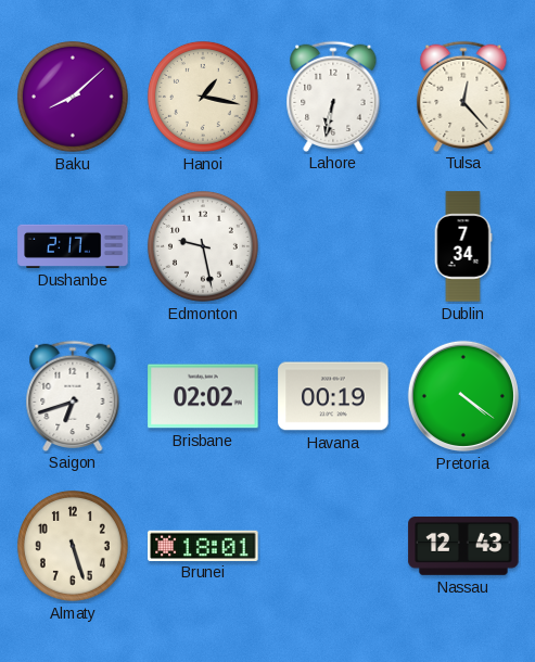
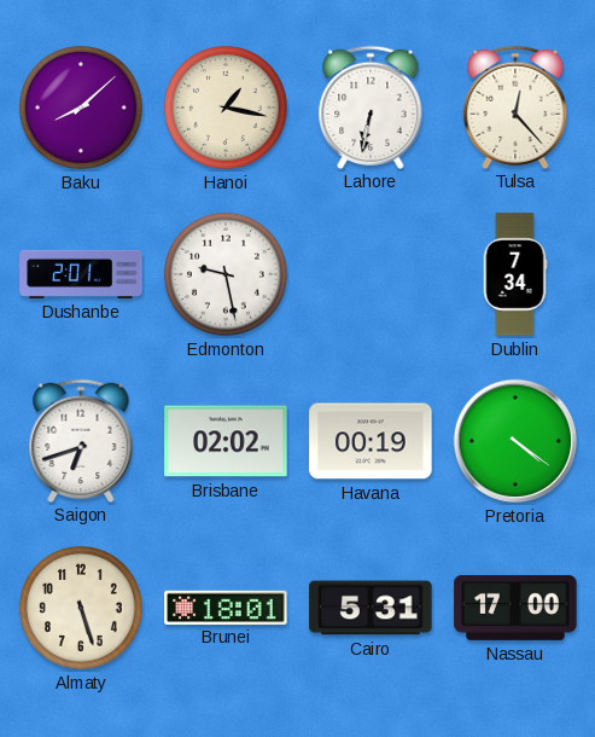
Dushanbe: 2:17 -> 2:01 (81, 274)
Cairo: none -> 5:31 (371, 608)
Nassau: 12:43 -> 17:00 (515, 608)
